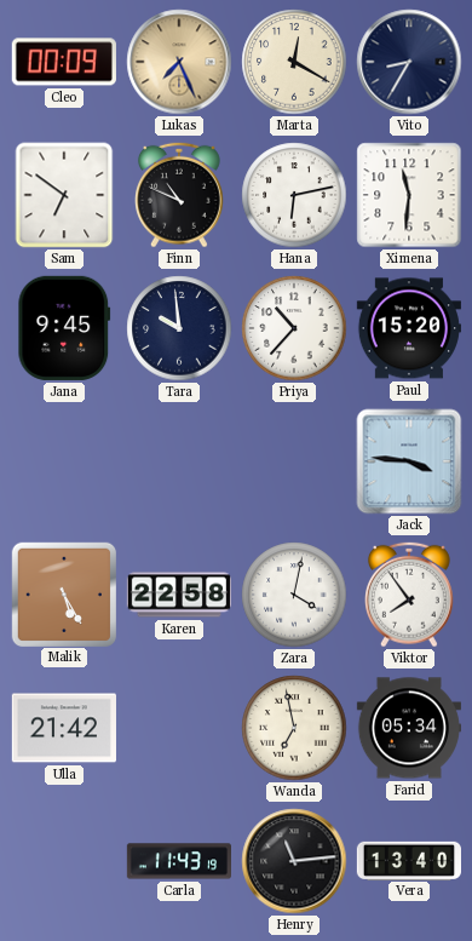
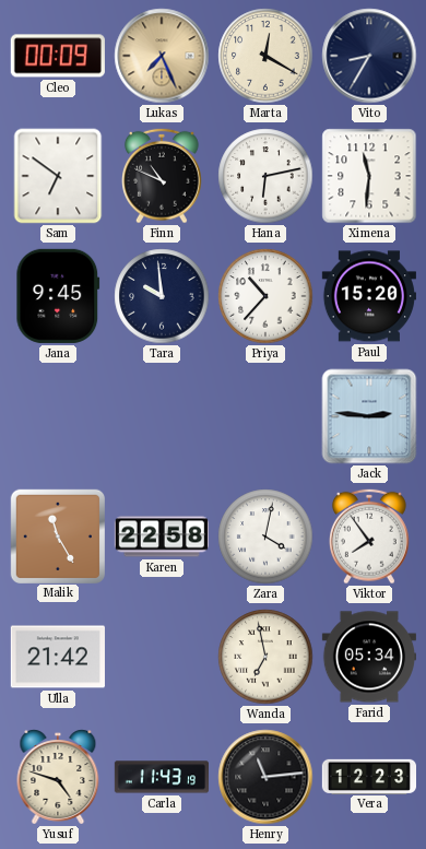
Jack: 3:46 -> 2:46 (369, 416)
Malik: 5:25 -> 11:25 (57, 535)
Yusuf: none -> 4:48 (58, 777)
Vera: 13:40 -> 12:23 (368, 776)
